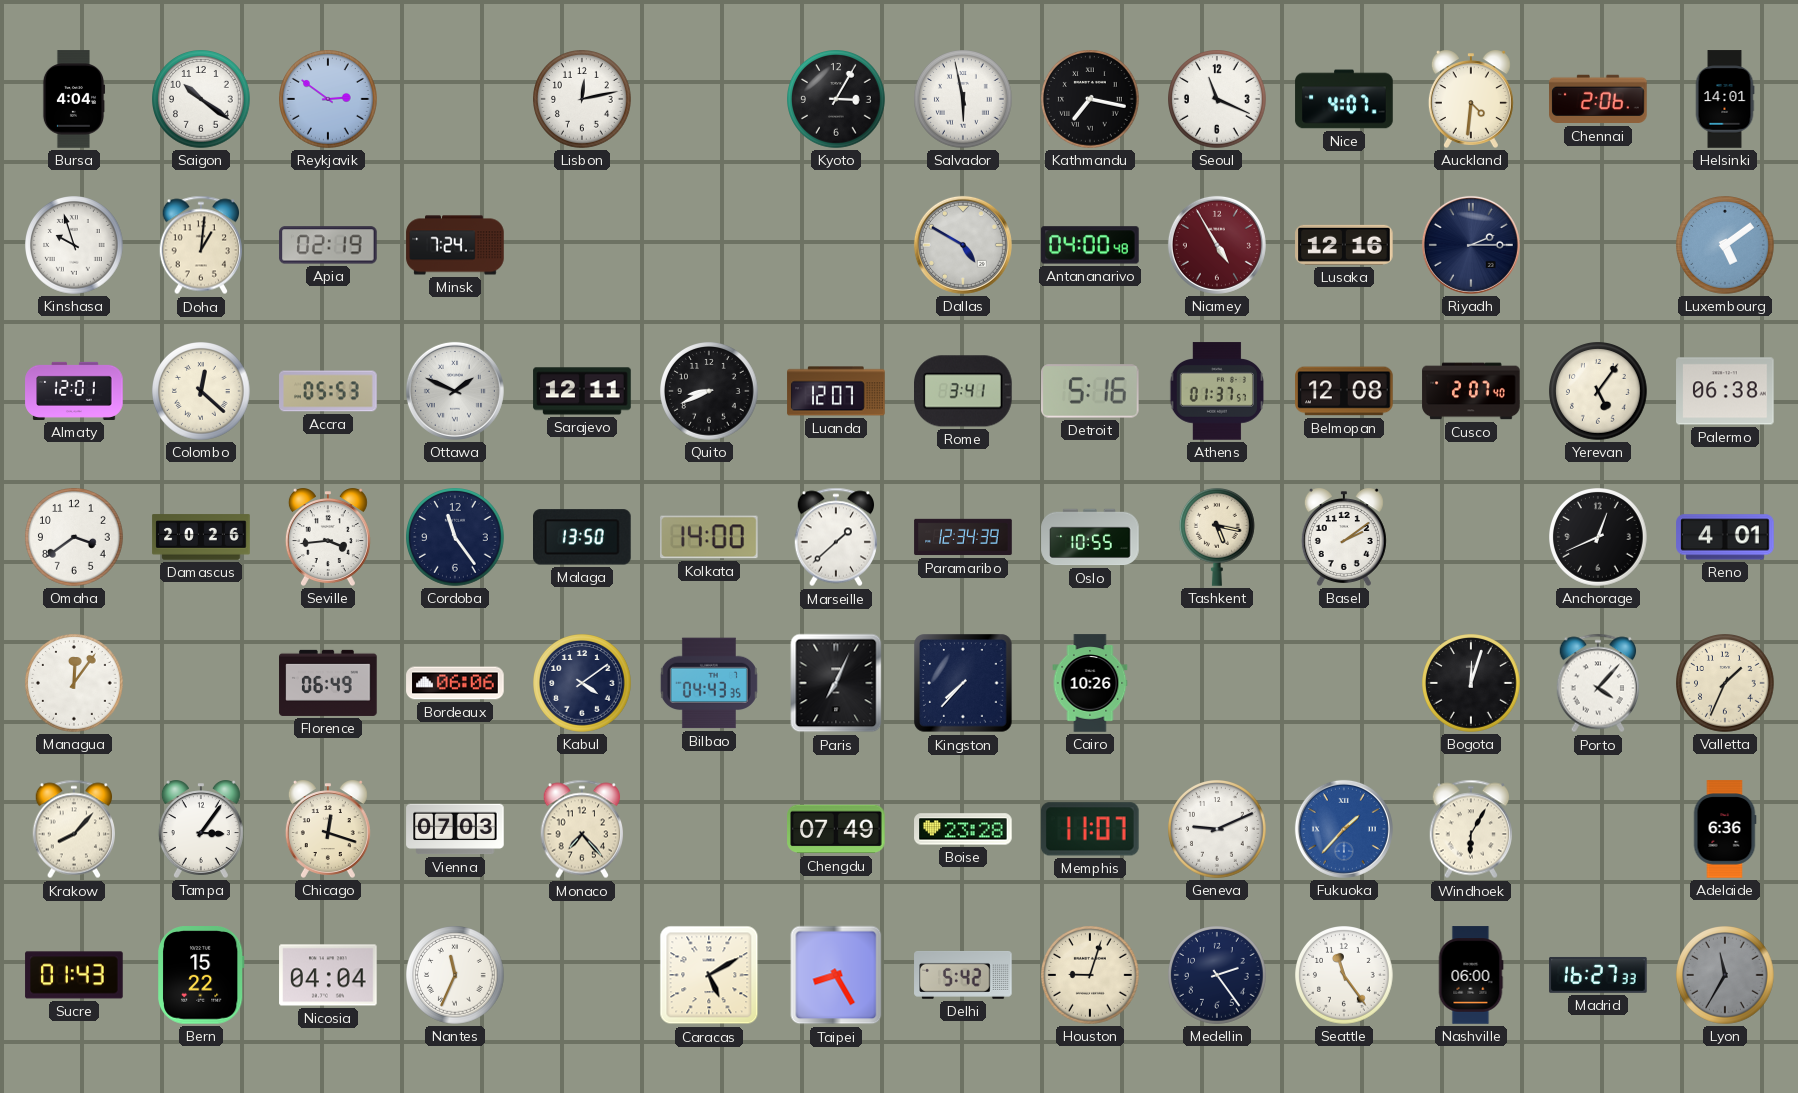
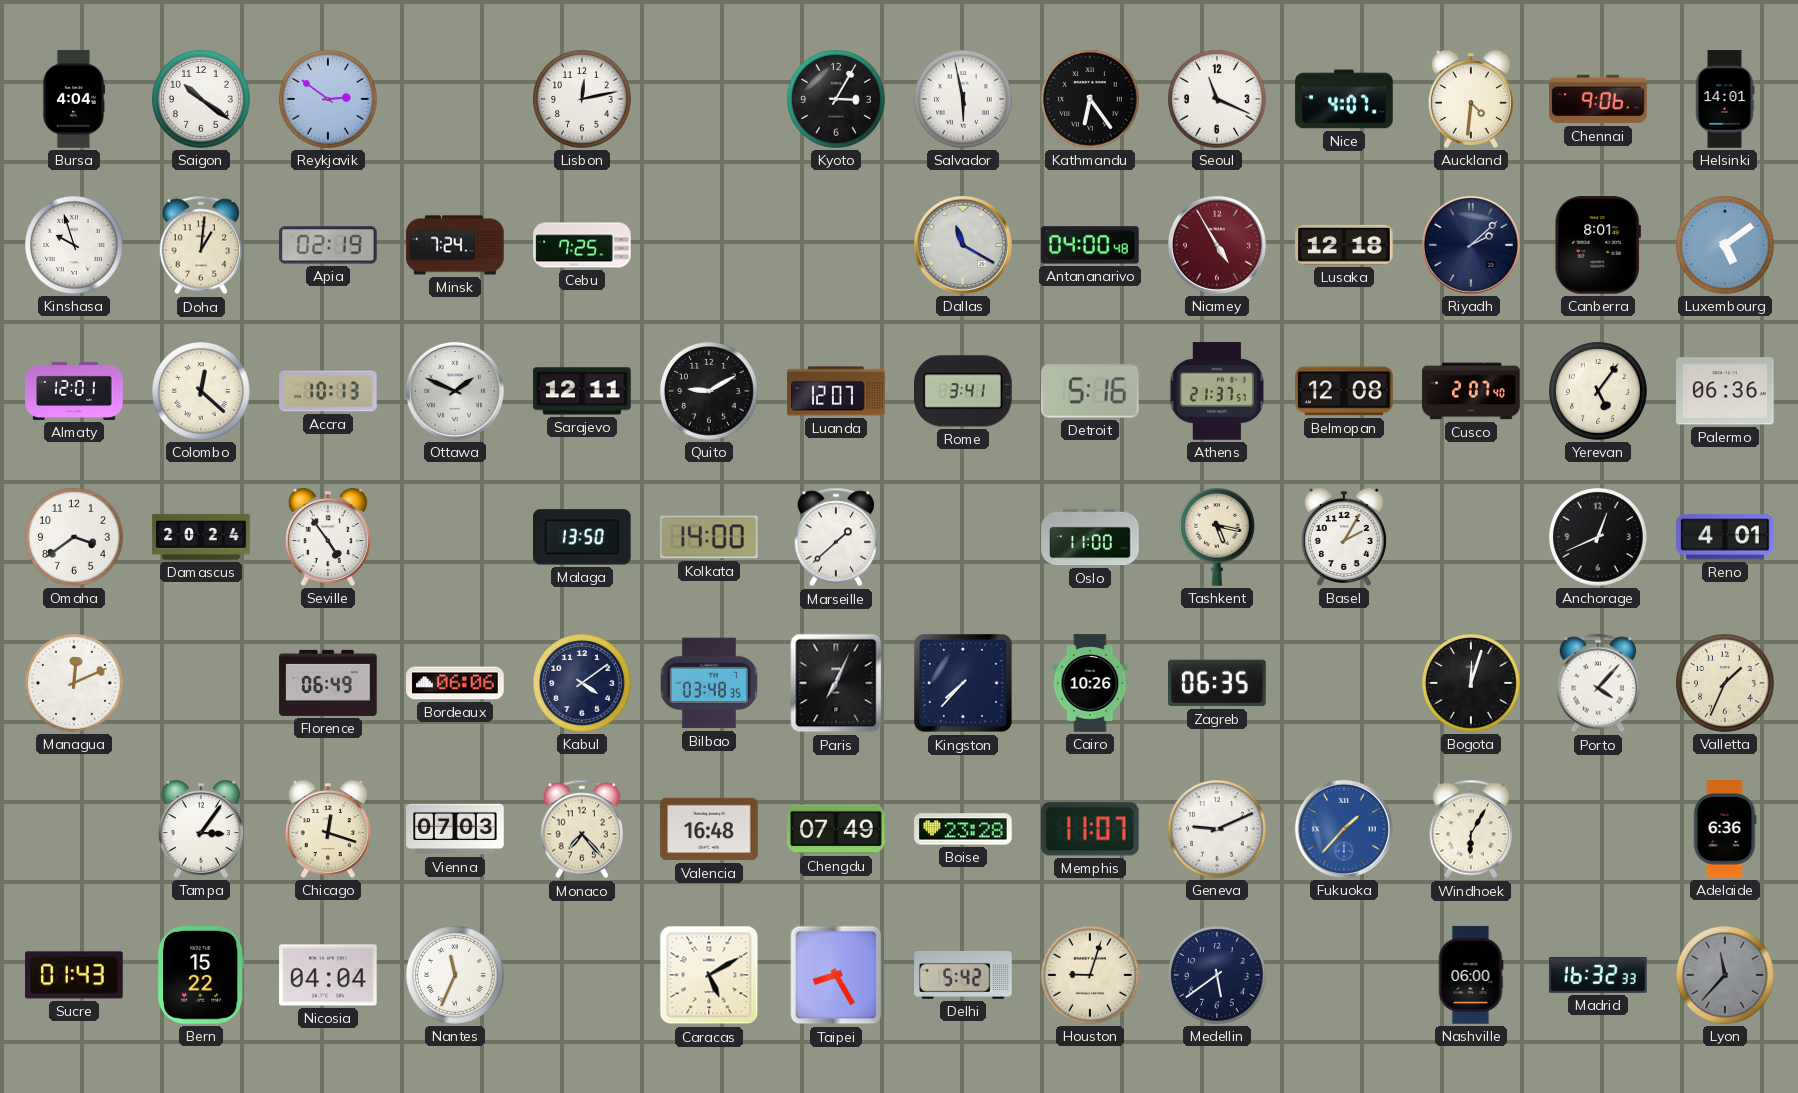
Kathmandu: 7:17 -> 6:24 (1091, 100)
Chennai: 2:06 -> 9:06 (1598, 99)
Cebu: none -> 7:25 (582, 245)
Dallas: 4:50 -> 11:20 (963, 245)
Lusaka: 12:16 -> 12:18 (1344, 245)
Riyadh: 2:15 -> 2:08 (1471, 245)
Canberra: none -> 8:01 (1598, 245)
Accra: 05:53 -> 10:13 (328, 391)
Quito: 8:41 -> 9:10 (710, 392)
Athens: 01:37 -> 21:37 (1216, 391)
Palermo: 06:38 -> 06:36 (1725, 391)
Damascus: 20:26 -> 20:24 (201, 537)
Seville: 3:44 -> 4:54 (328, 537)
Cordoba: 11:24 -> none (456, 538)
Paramaribo: 12:34 -> none (963, 537)
Oslo: 10:55 -> 11:00 (1090, 537)
Basel: 2:09 -> 2:05 (1344, 537)
Managua: 12:06 -> 12:11 (75, 684)
Bilbao: 04:43 -> 03:48 (709, 683)
Zagreb: none -> 06:35 (1217, 683)
Krakow: 8:07 -> none (74, 829)
Valencia: none -> 16:48 (709, 829)
Medellin: 2:24 -> 5:39 (1218, 976)
Seattle: 11:24 -> none (1345, 976)
Madrid: 16:27 -> 16:32 (1598, 975)
Lyon: 11:35 -> 11:37 (1726, 976)
